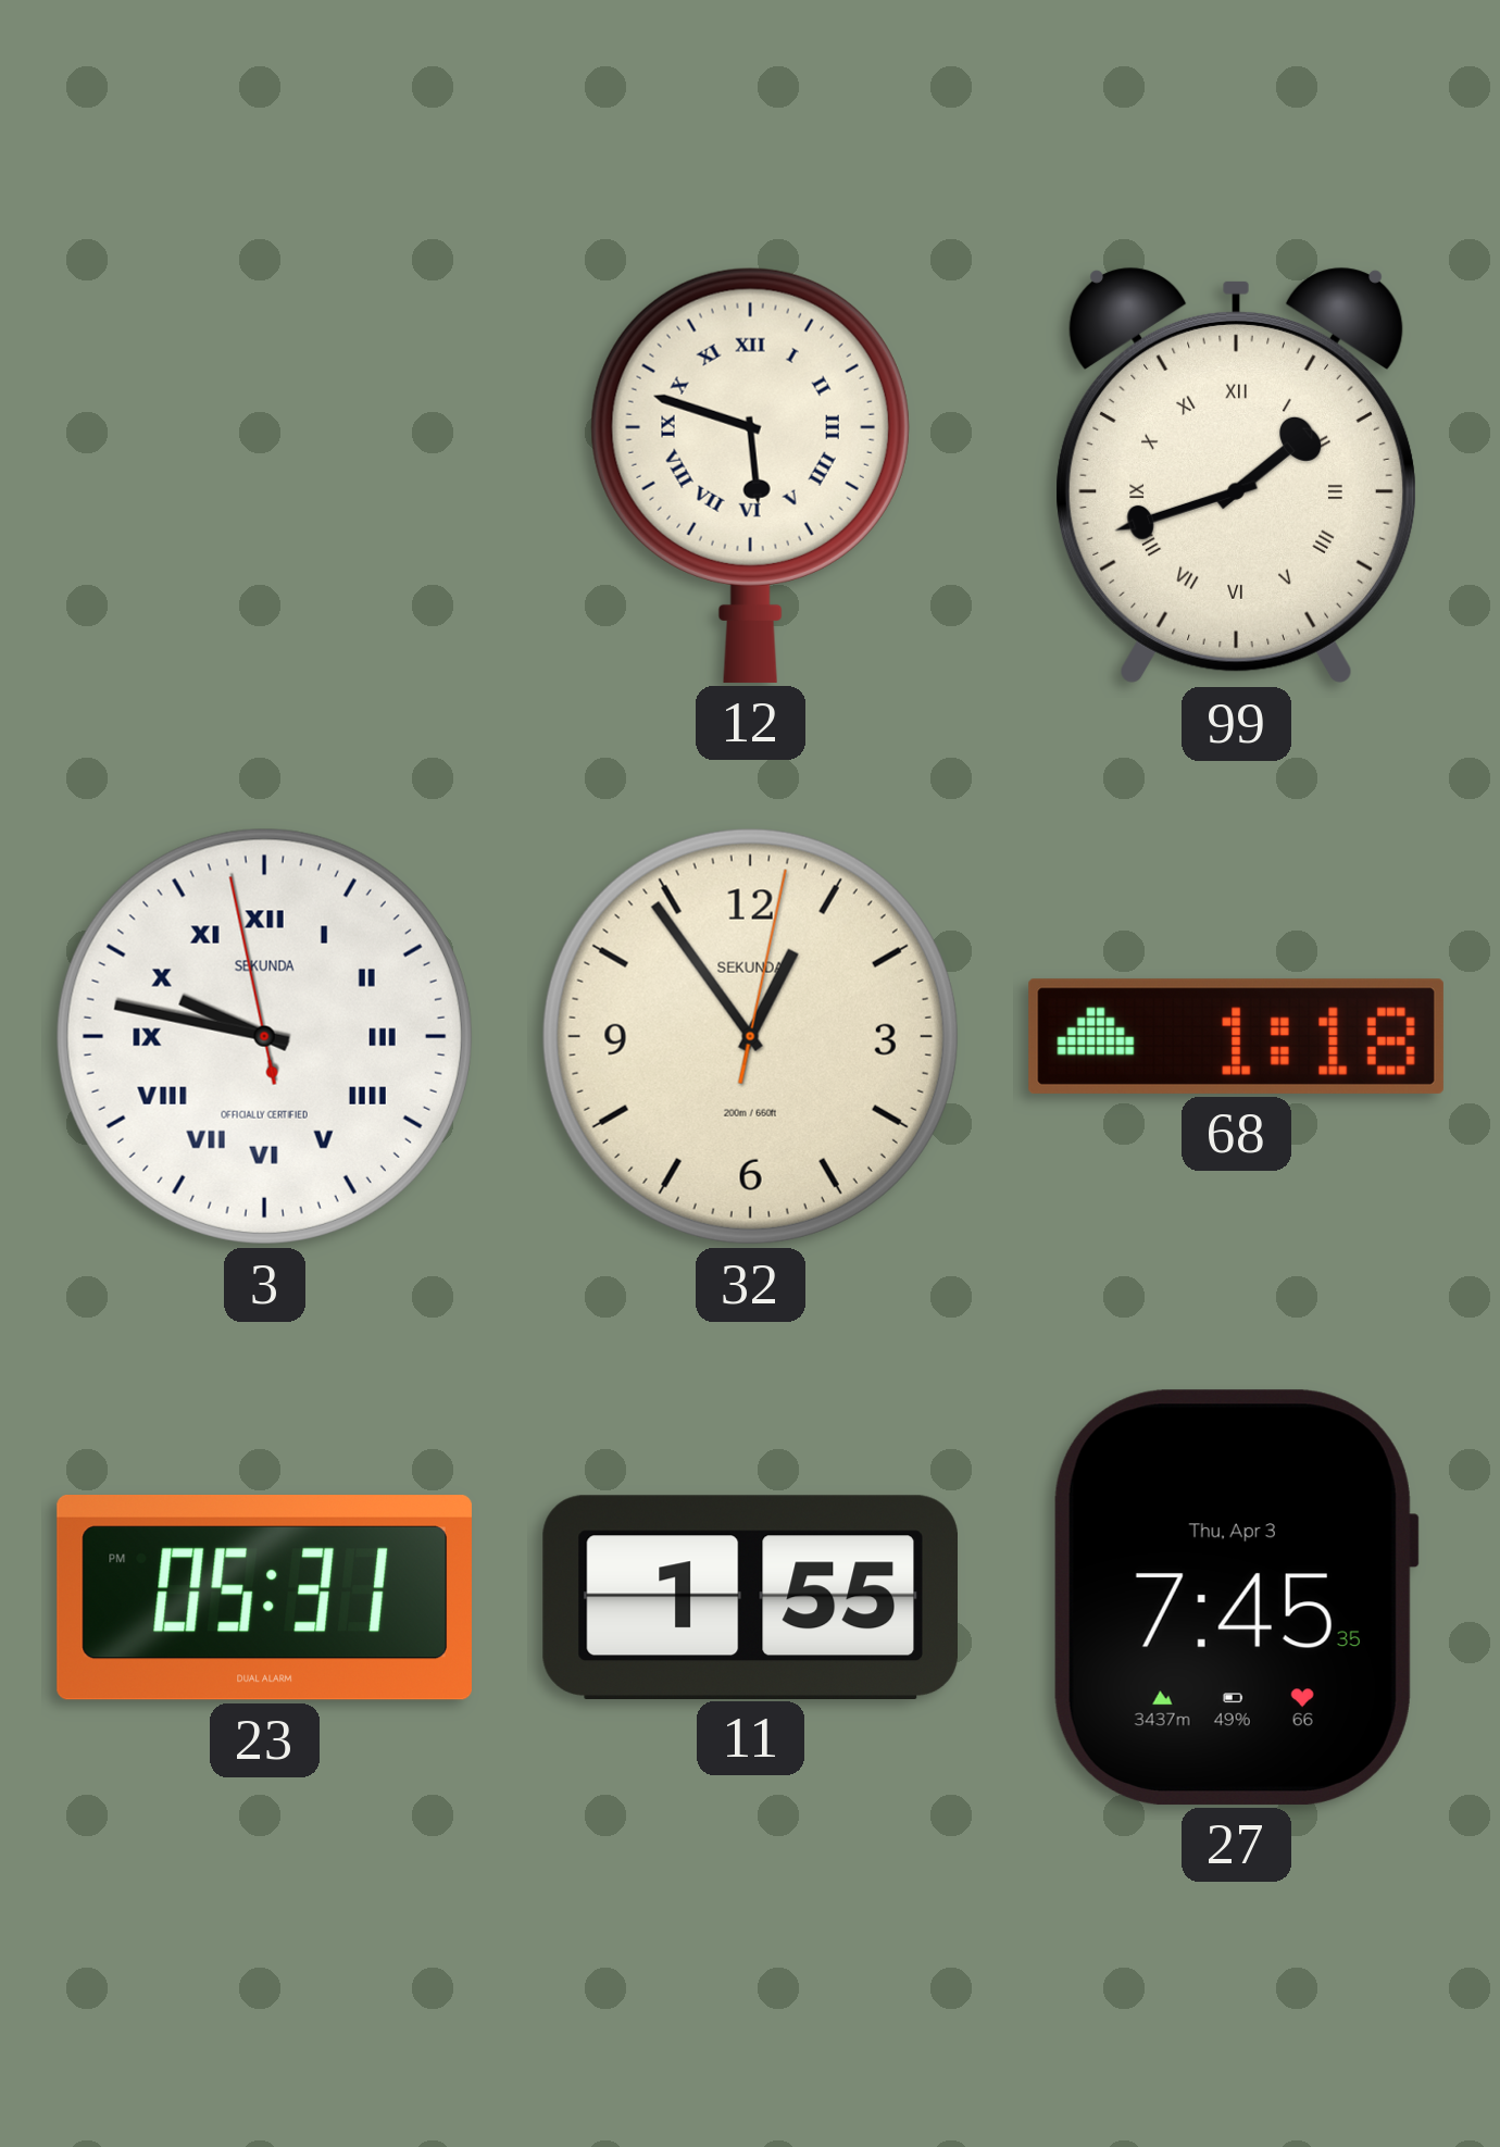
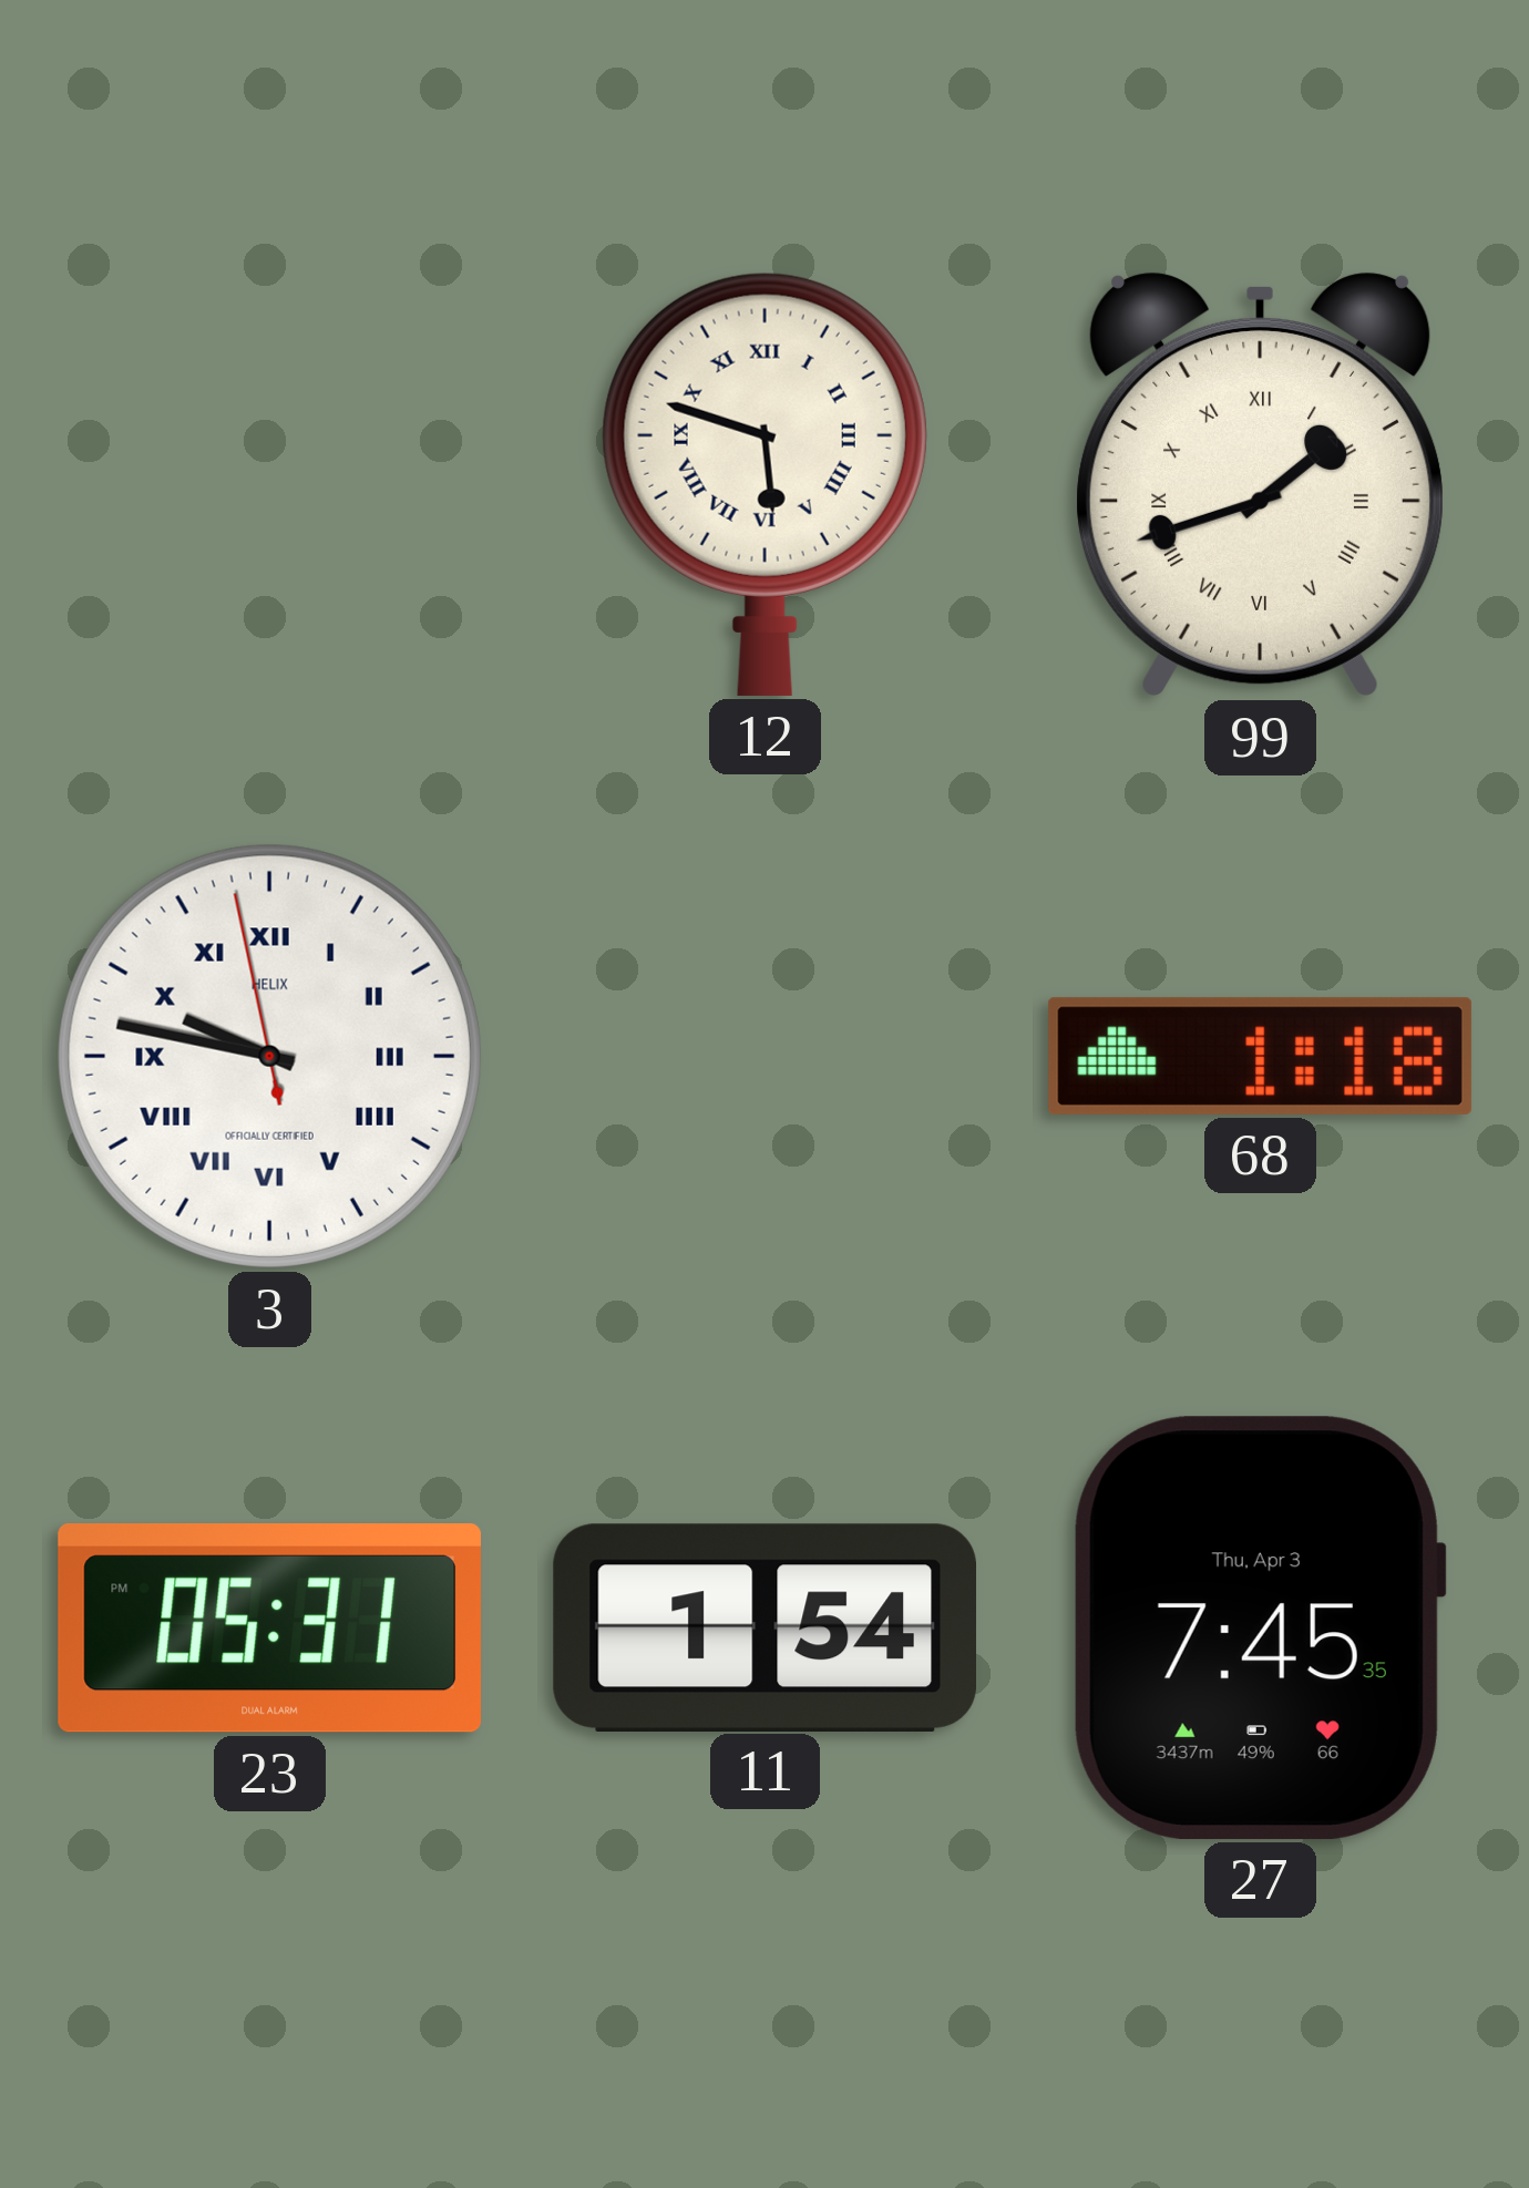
3 brand: SEKUNDA -> HELIX (269, 1056)
32: 12:54 -> none (750, 1036)
11: 1:55 -> 1:54 (764, 1627)
